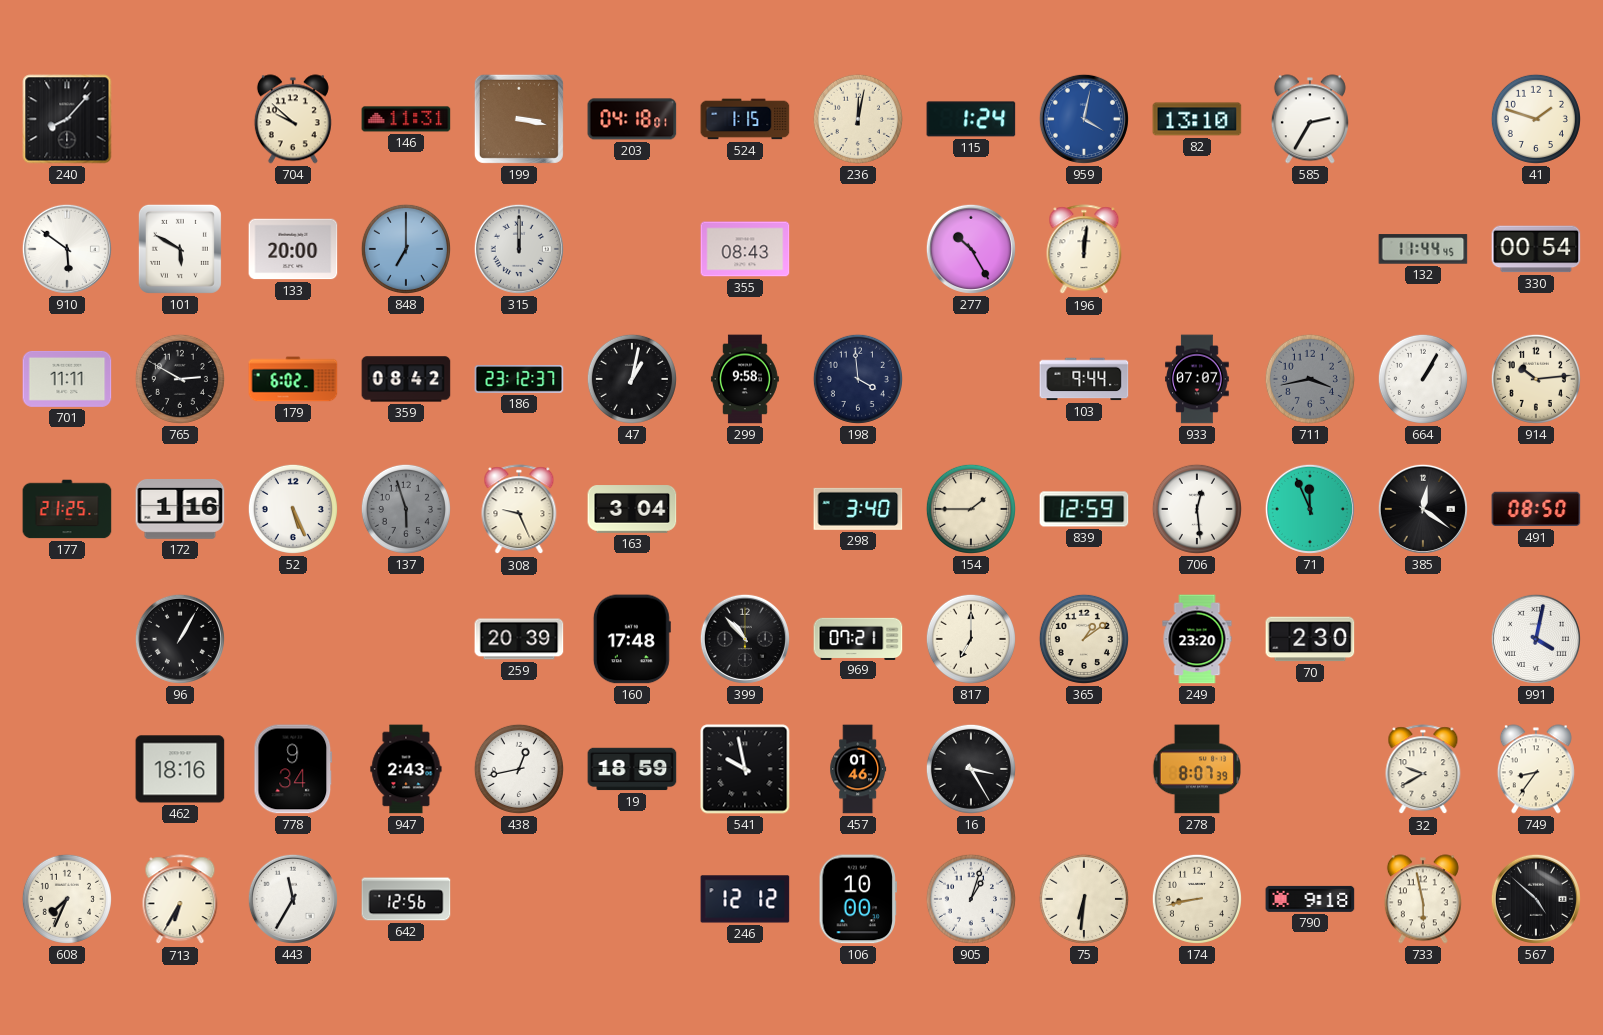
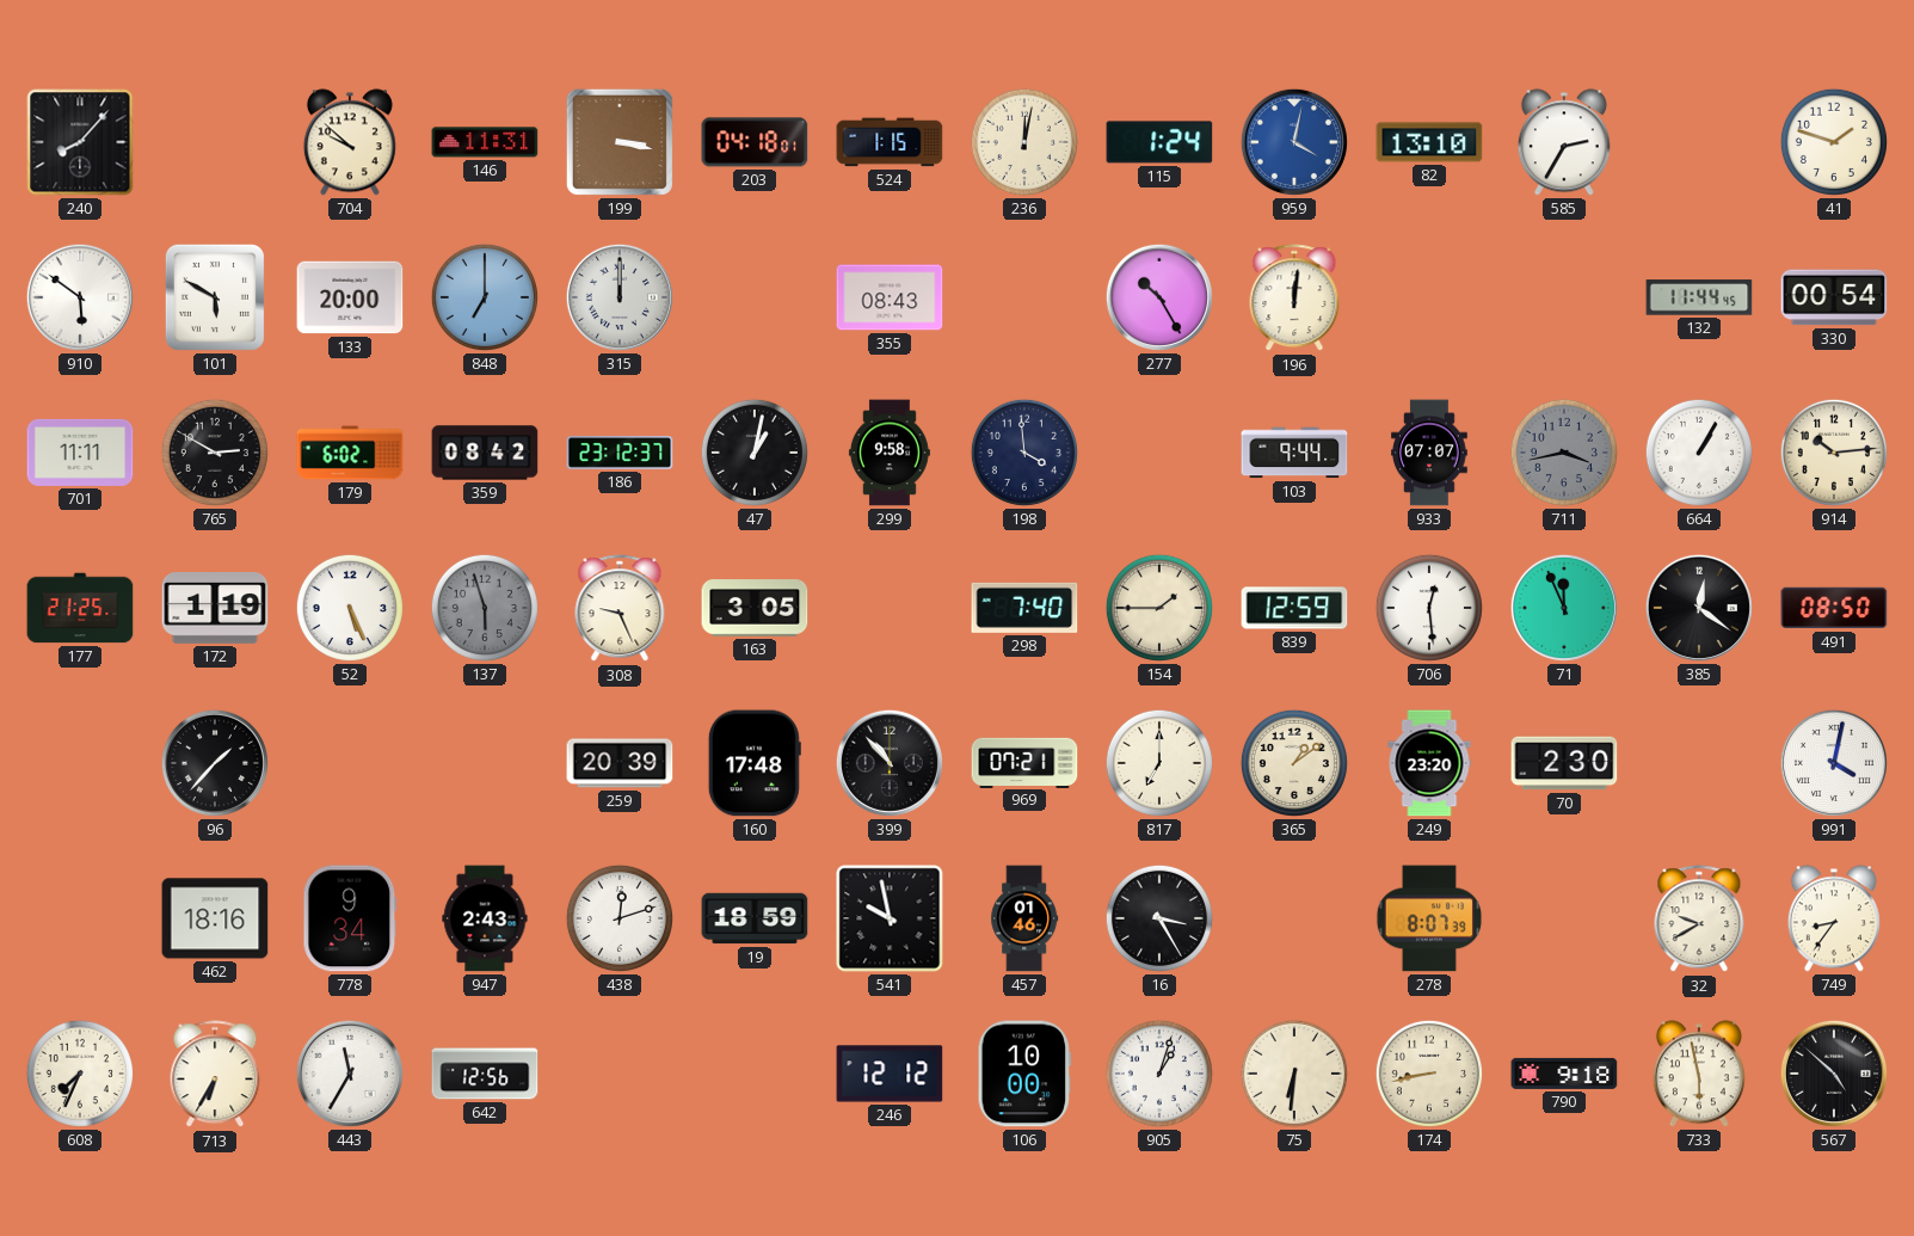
172: 1:16 -> 1:19 (215, 609)
163: 3:04 -> 3:05 (755, 608)
298: 3:40 -> 7:40 (1024, 608)
96: 1:05 -> 1:37 (215, 763)
438: 12:43 -> 12:12 (620, 918)
